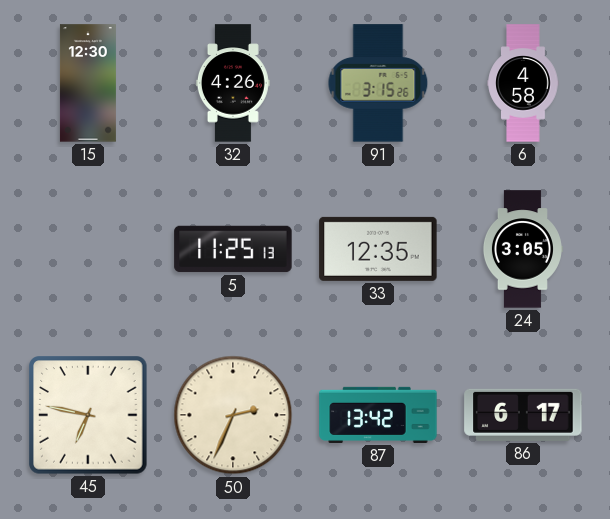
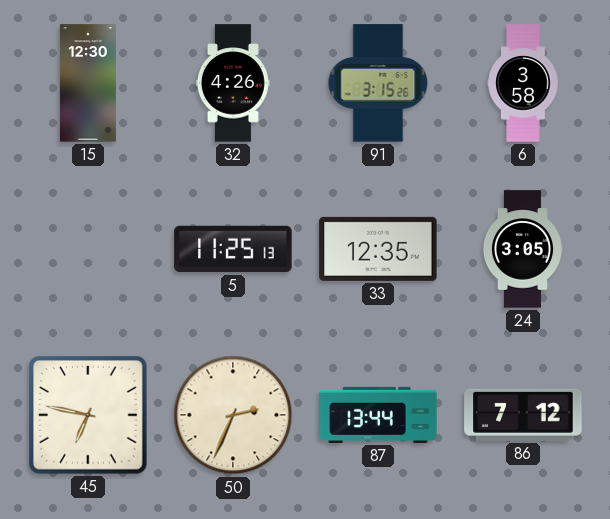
6: 4:58 -> 3:58 (523, 83)
87: 13:42 -> 13:44 (378, 415)
86: 6:17 -> 7:12 (523, 415)
